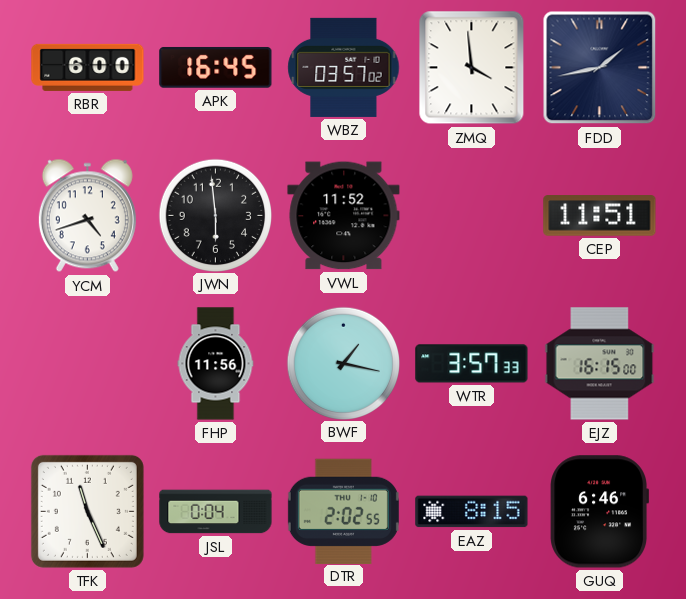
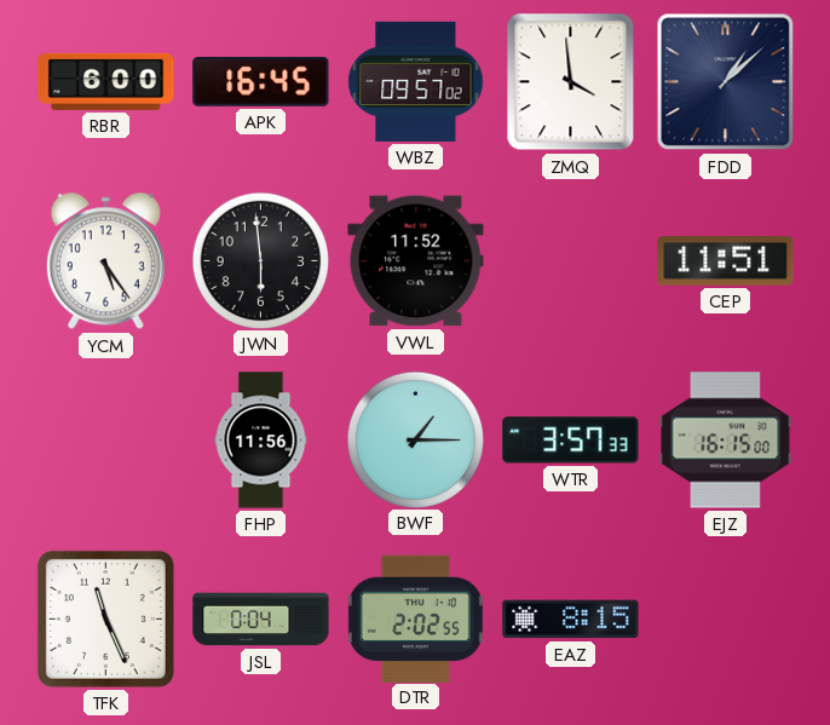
WBZ: 03:57 -> 09:57 (416, 81)
FDD: 1:43 -> 1:08 (726, 82)
YCM: 4:42 -> 5:24 (105, 261)
BWF: 1:17 -> 1:15 (415, 439)
GUQ: 6:46 -> none (599, 512)
